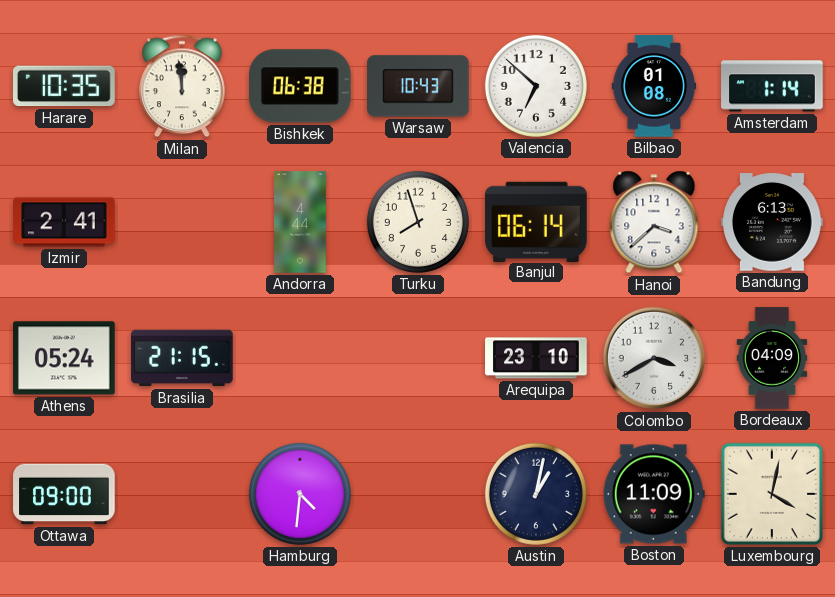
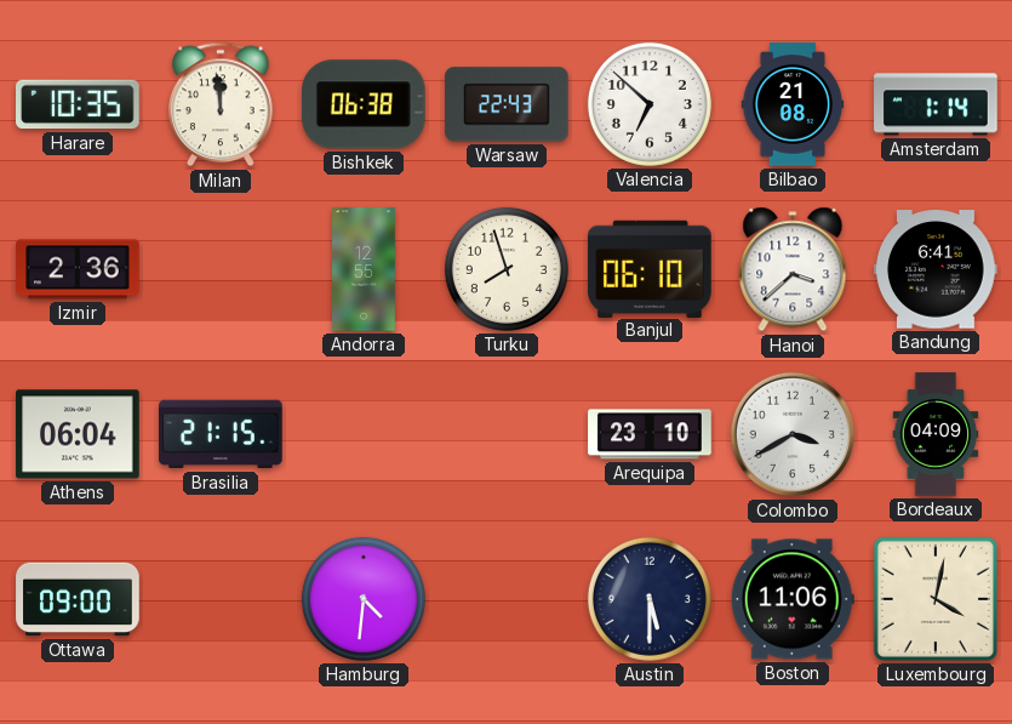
Warsaw: 10:43 -> 22:43 (507, 104)
Bilbao: 01:08 -> 21:08 (793, 104)
Izmir: 2:41 -> 2:36 (78, 269)
Andorra: 4:44 -> 12:55 (364, 269)
Banjul: 06:14 -> 06:10 (650, 268)
Bandung: 6:13 -> 6:41 (936, 269)
Athens: 05:24 -> 06:04 (78, 434)
Austin: 1:02 -> 5:30 (650, 599)
Boston: 11:09 -> 11:06 (793, 599)
